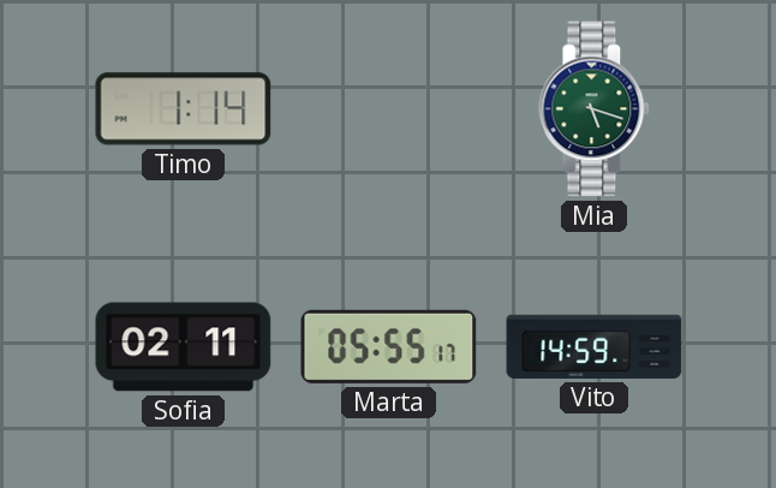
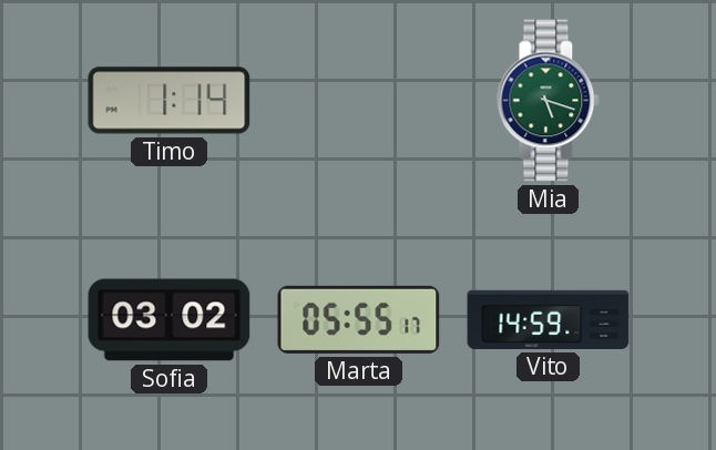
Sofia: 02:11 -> 03:02 (170, 320)
